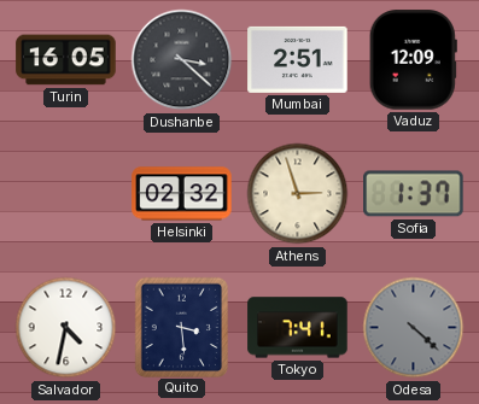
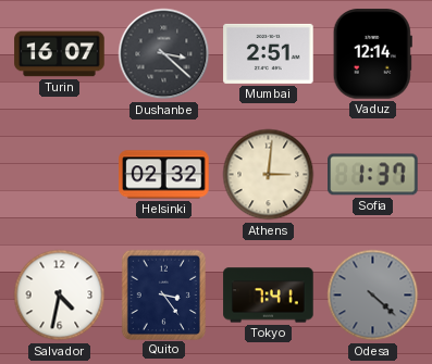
Turin: 16:05 -> 16:07 (60, 54)
Vaduz: 12:09 -> 12:14 (372, 54)
Athens: 2:57 -> 3:01 (269, 175)
Quito: 3:29 -> 3:24 (163, 294)
